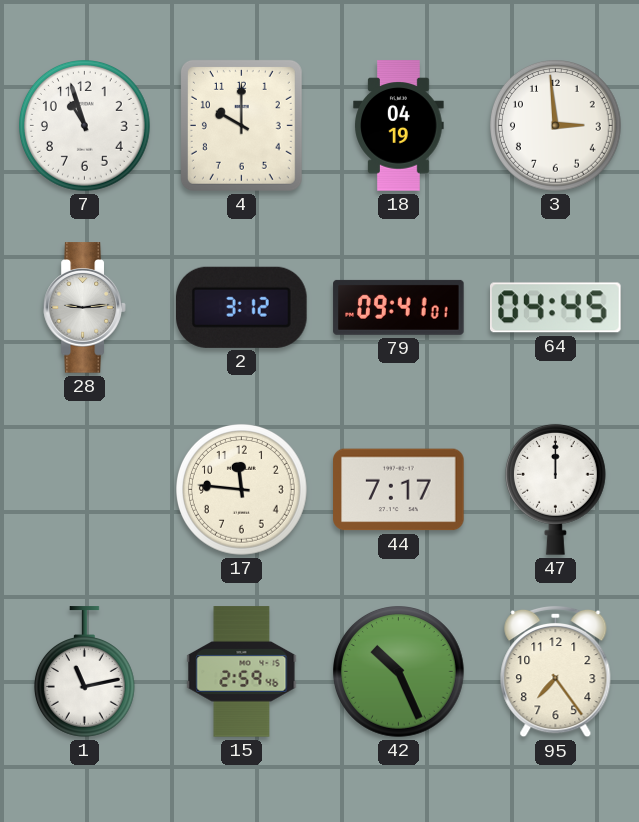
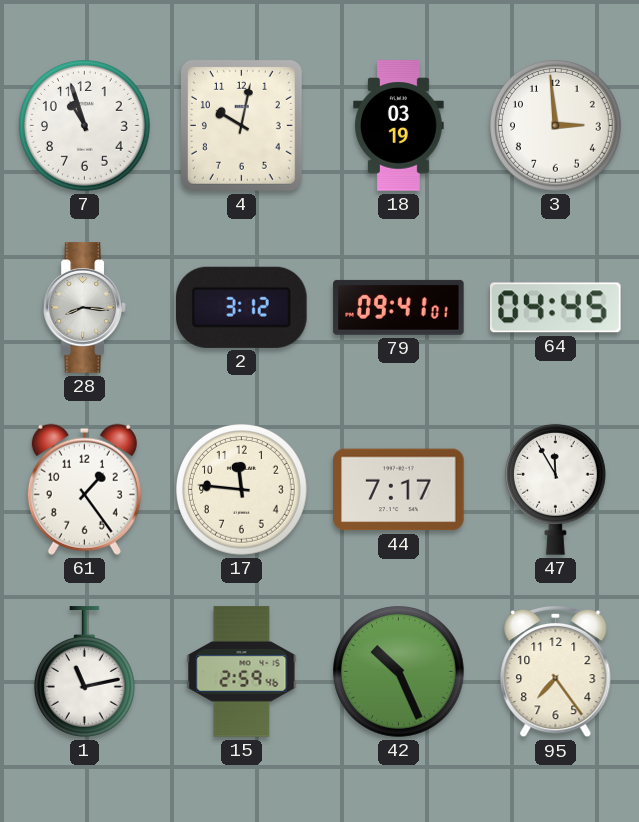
4: 10:00 -> 10:02 (241, 125)
18: 04:19 -> 03:19 (399, 126)
28: 9:14 -> 8:16 (85, 308)
61: none -> 1:24 (84, 489)
47: 12:00 -> 11:55 (555, 489)
